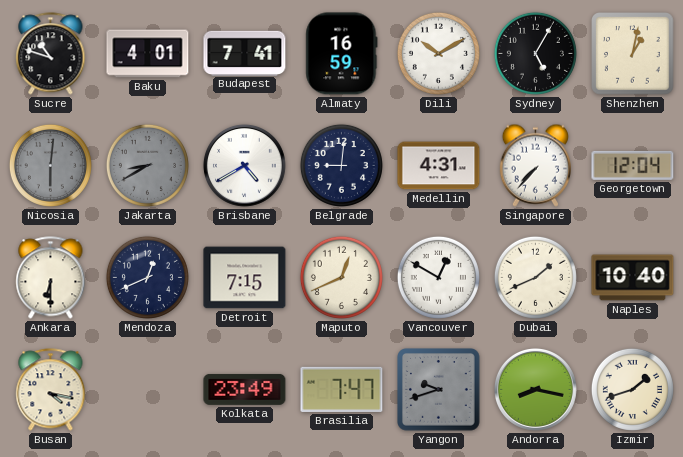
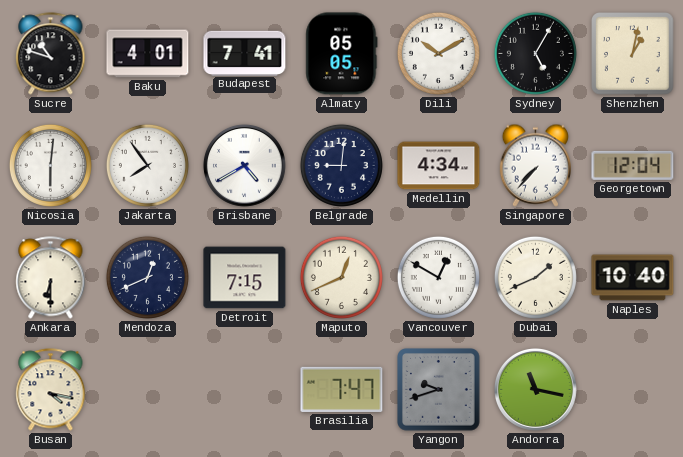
Almaty: 16:59 -> 05:05 (342, 54)
Nicosia dial: grey -> white (50, 165)
Jakarta: 8:40 -> 7:54 (147, 165)
Jakarta dial: grey -> white (147, 165)
Medellin: 4:31 -> 4:34 (439, 166)
Kolkata: 23:49 -> none (245, 389)
Andorra: 8:17 -> 11:17 (535, 389)
Izmir: 1:42 -> none (632, 389)
